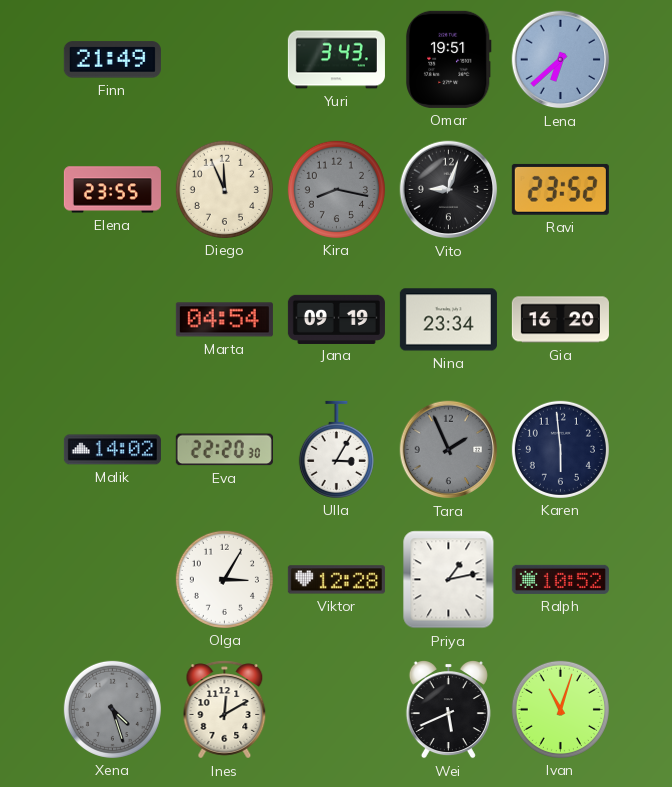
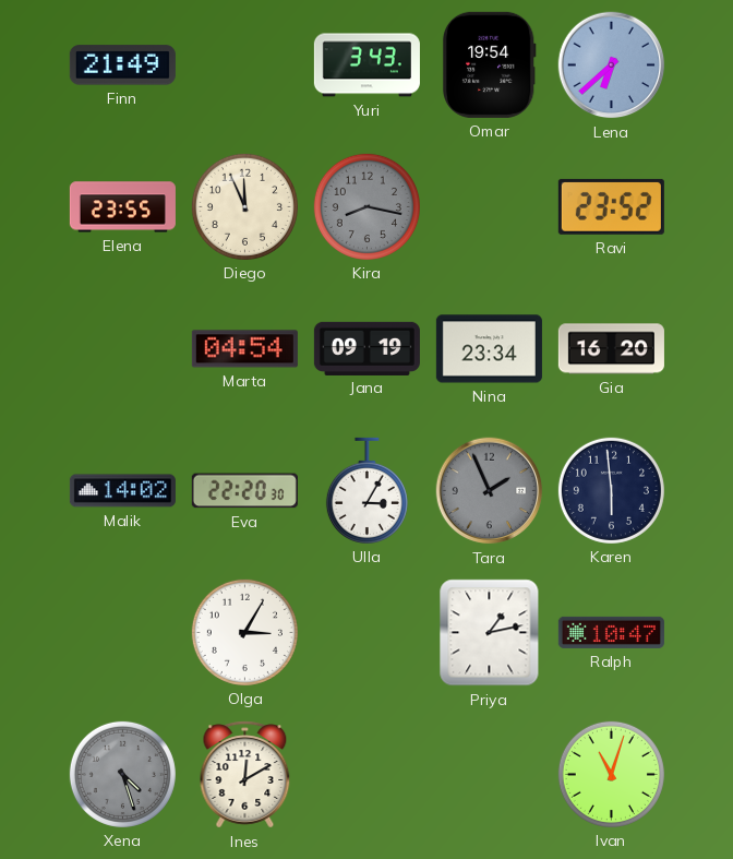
Omar: 19:51 -> 19:54 (489, 64)
Vito: 9:03 -> none (449, 190)
Viktor: 12:28 -> none (336, 580)
Ralph: 10:52 -> 10:47 (611, 632)
Wei: 5:41 -> none (448, 710)
